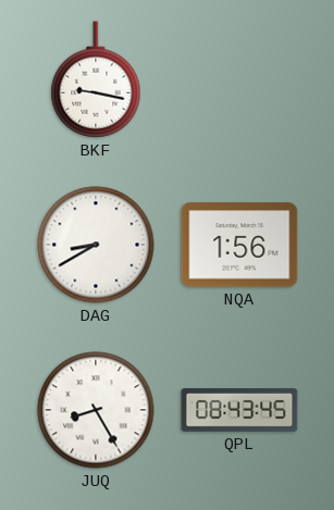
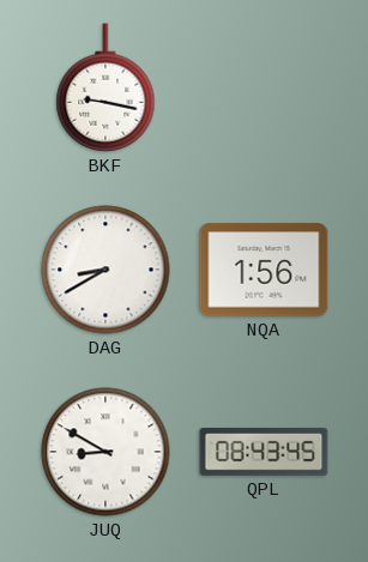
JUQ: 8:25 -> 8:50 (105, 452)
